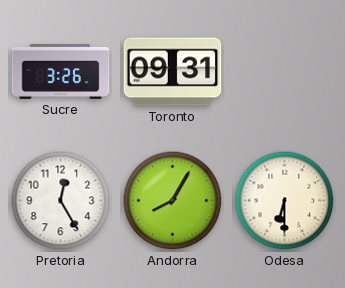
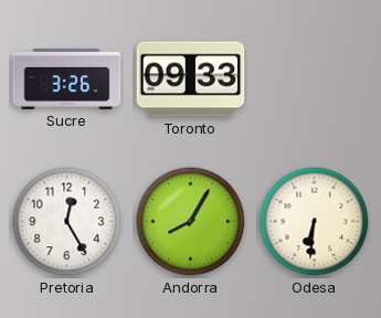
Toronto: 09:31 -> 09:33 (191, 79)
Odesa: 6:30 -> 6:31 (315, 222)
